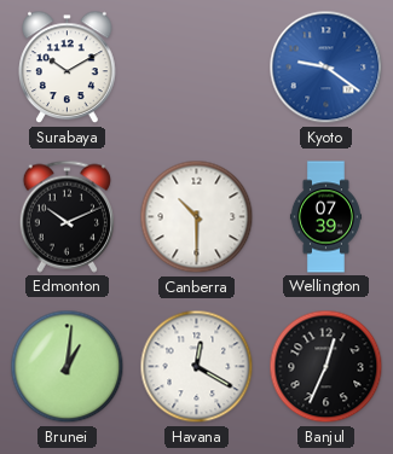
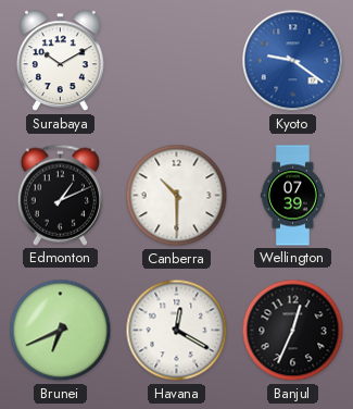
Edmonton: 10:11 -> 1:11 (60, 195)
Brunei: 1:01 -> 6:41 (61, 331)
